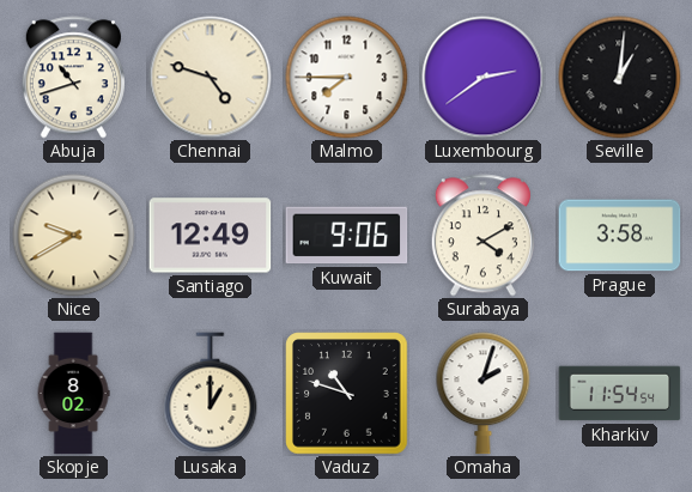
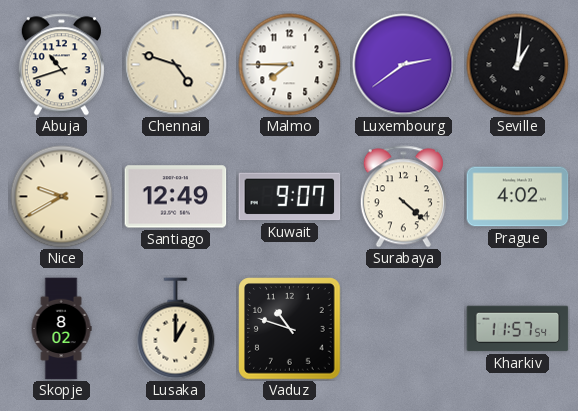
Kuwait: 9:06 -> 9:07 (290, 197)
Surabaya: 4:10 -> 4:22 (403, 197)
Prague: 3:58 -> 4:02 (518, 197)
Omaha: 2:03 -> none (484, 394)
Kharkiv: 11:54 -> 11:57 (518, 329)
